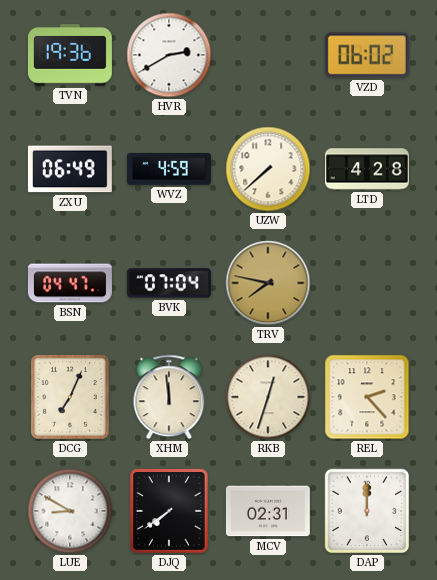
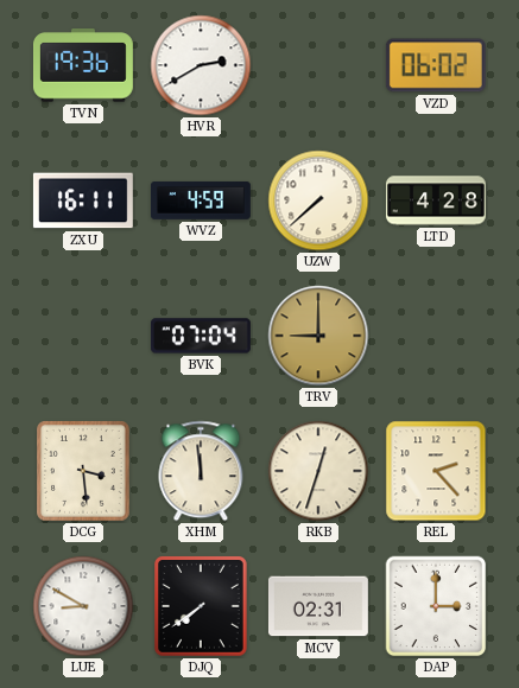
ZXU: 06:49 -> 16:11 (83, 200)
BSN: 04:47 -> none (70, 283)
TRV: 7:47 -> 9:00 (318, 336)
DCG: 7:04 -> 3:29 (84, 472)
DAP: 12:00 -> 3:00 (436, 606)
